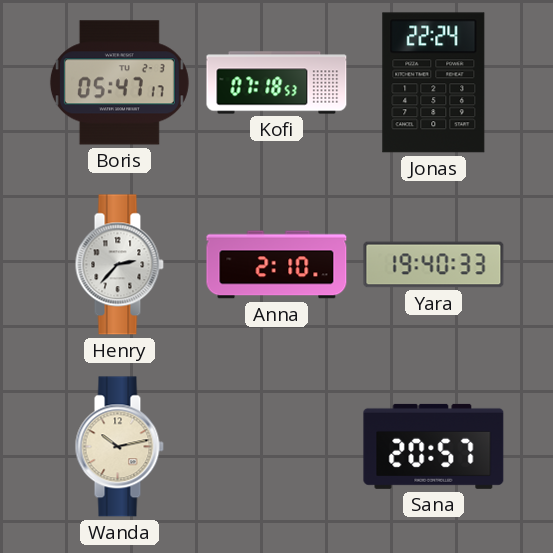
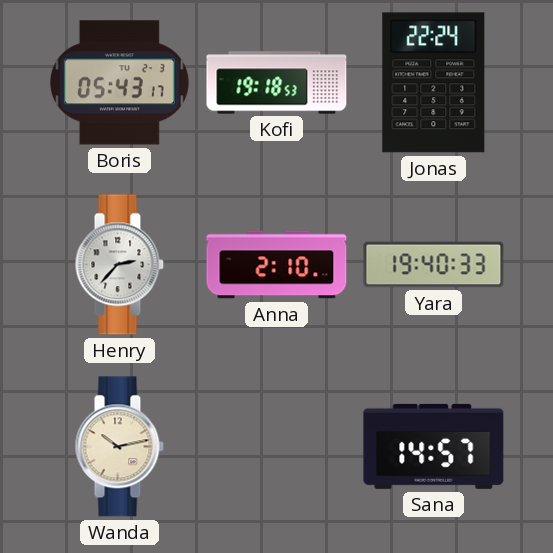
Boris: 05:47 -> 05:43 (119, 83)
Kofi: 07:18 -> 19:18 (277, 83)
Sana: 20:57 -> 14:57 (434, 446)
